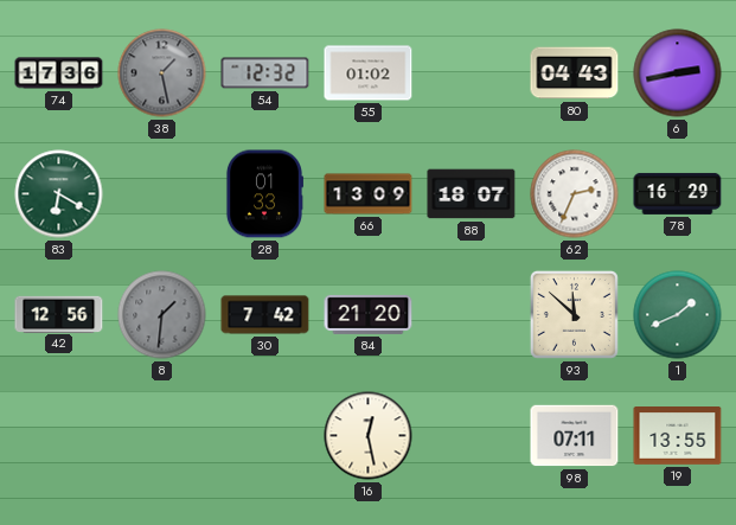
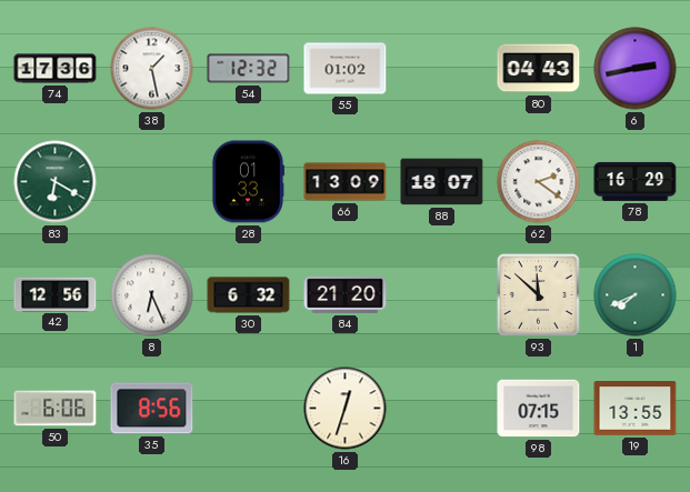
38 dial: grey -> white (152, 69)
62: 2:34 -> 2:21 (539, 182)
8: 1:31 -> 6:26 (152, 295)
8 dial: grey -> white (152, 295)
30: 7:42 -> 6:32 (249, 295)
1: 1:41 -> 7:41 (636, 295)
50: none -> 6:06 (56, 409)
35: none -> 8:56 (152, 409)
16: 12:28 -> 12:33 (346, 409)
98: 07:11 -> 07:15 (539, 409)
